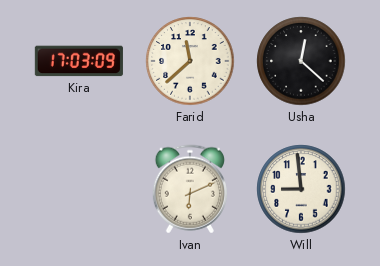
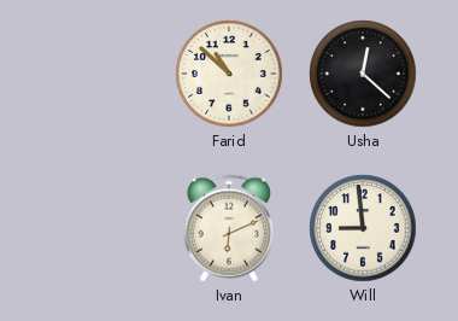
Kira: 17:03 -> none (79, 61)
Farid: 11:38 -> 10:52 (229, 74)
